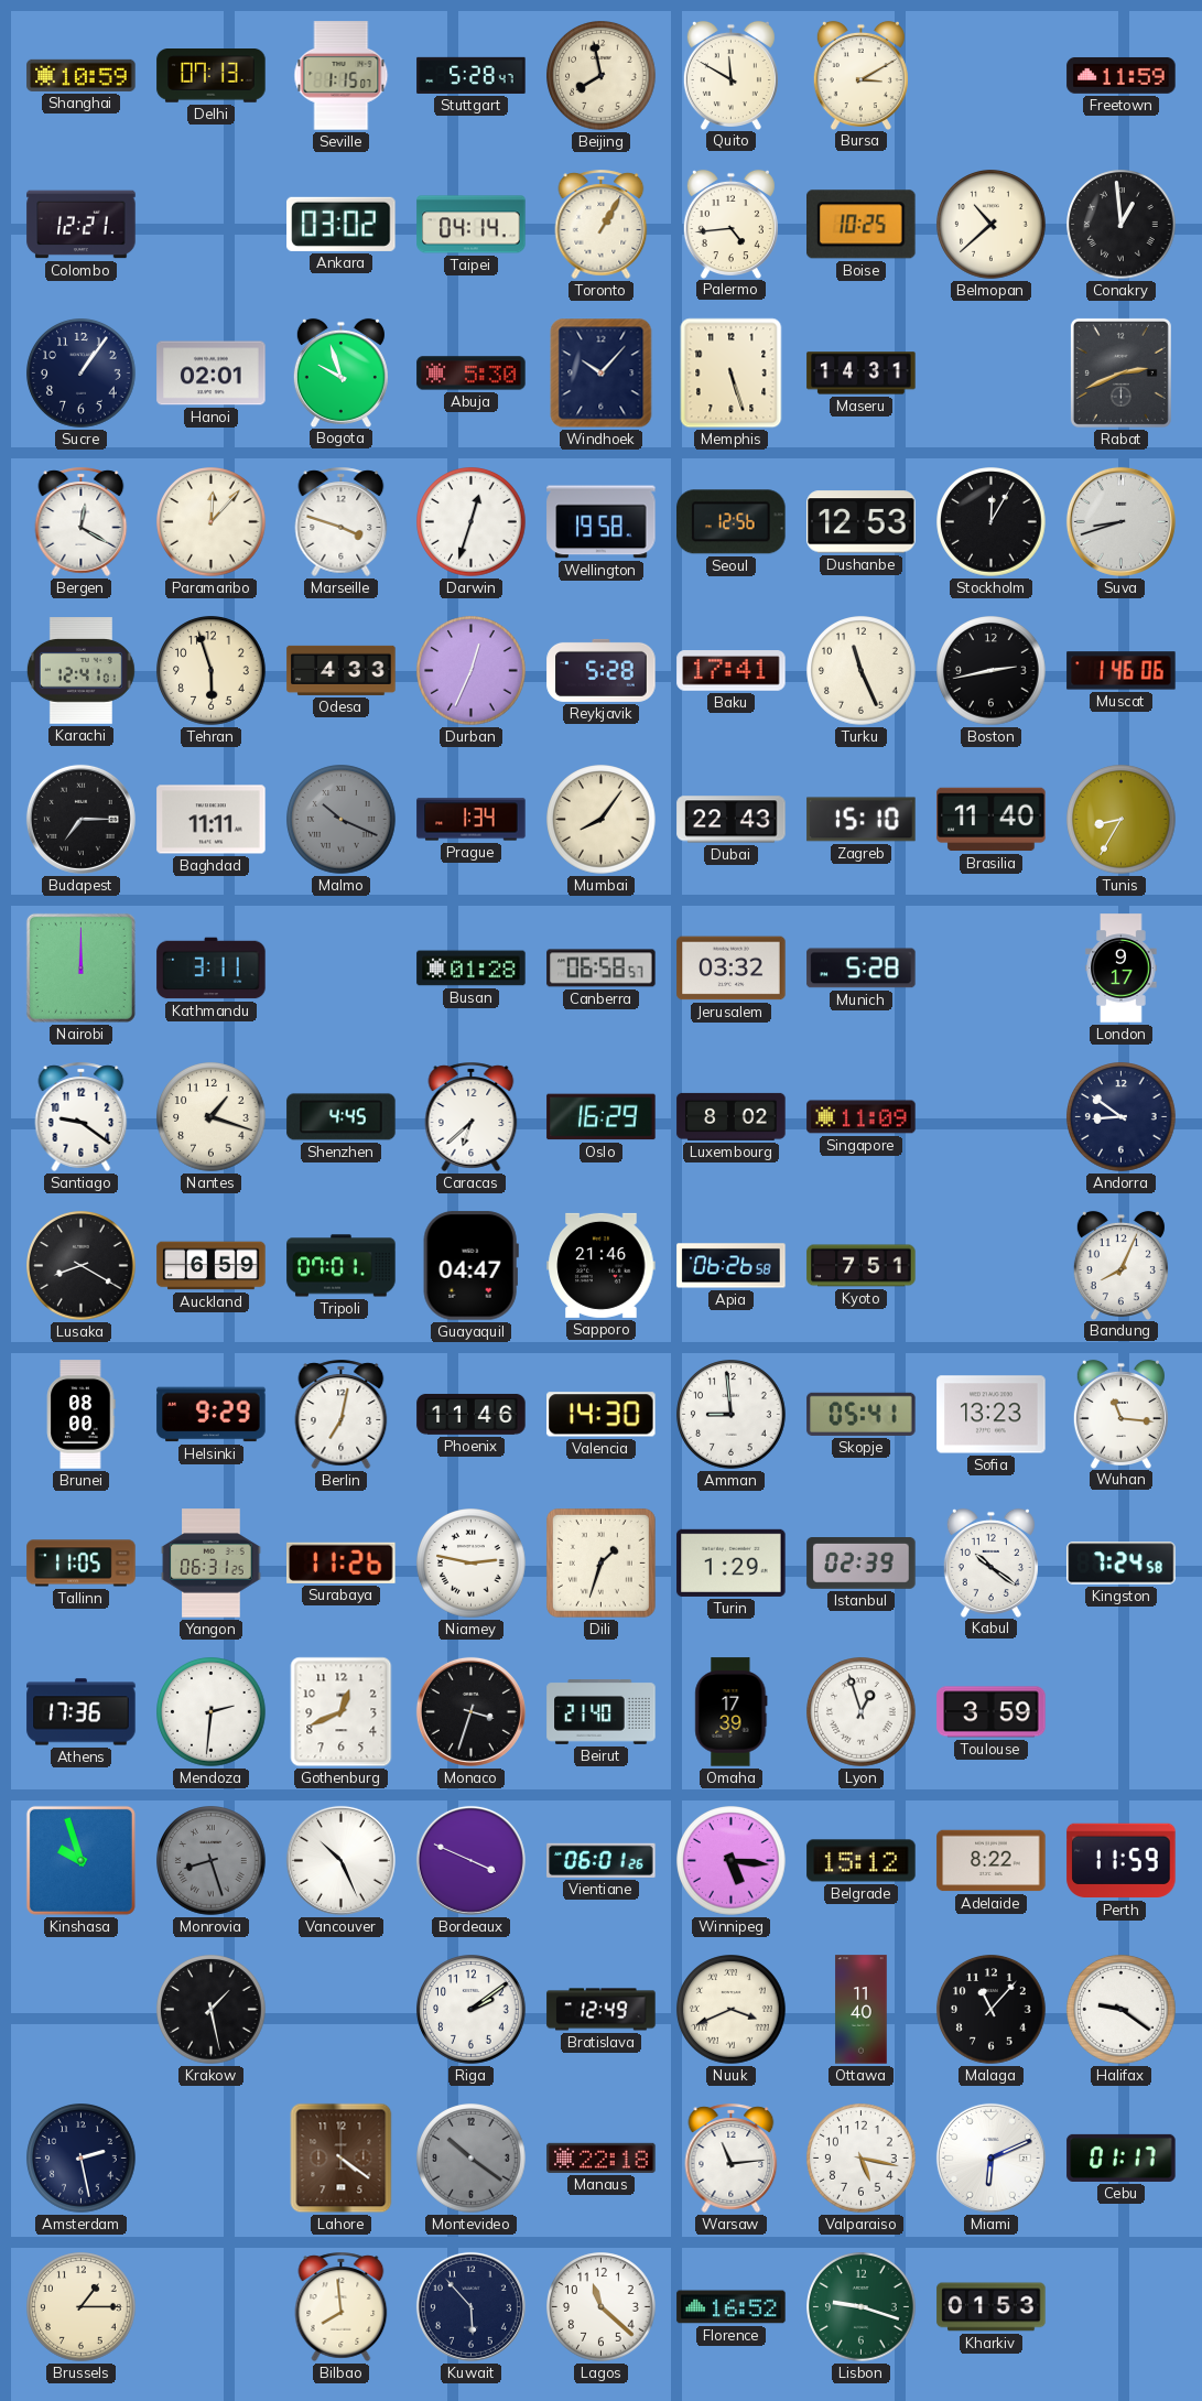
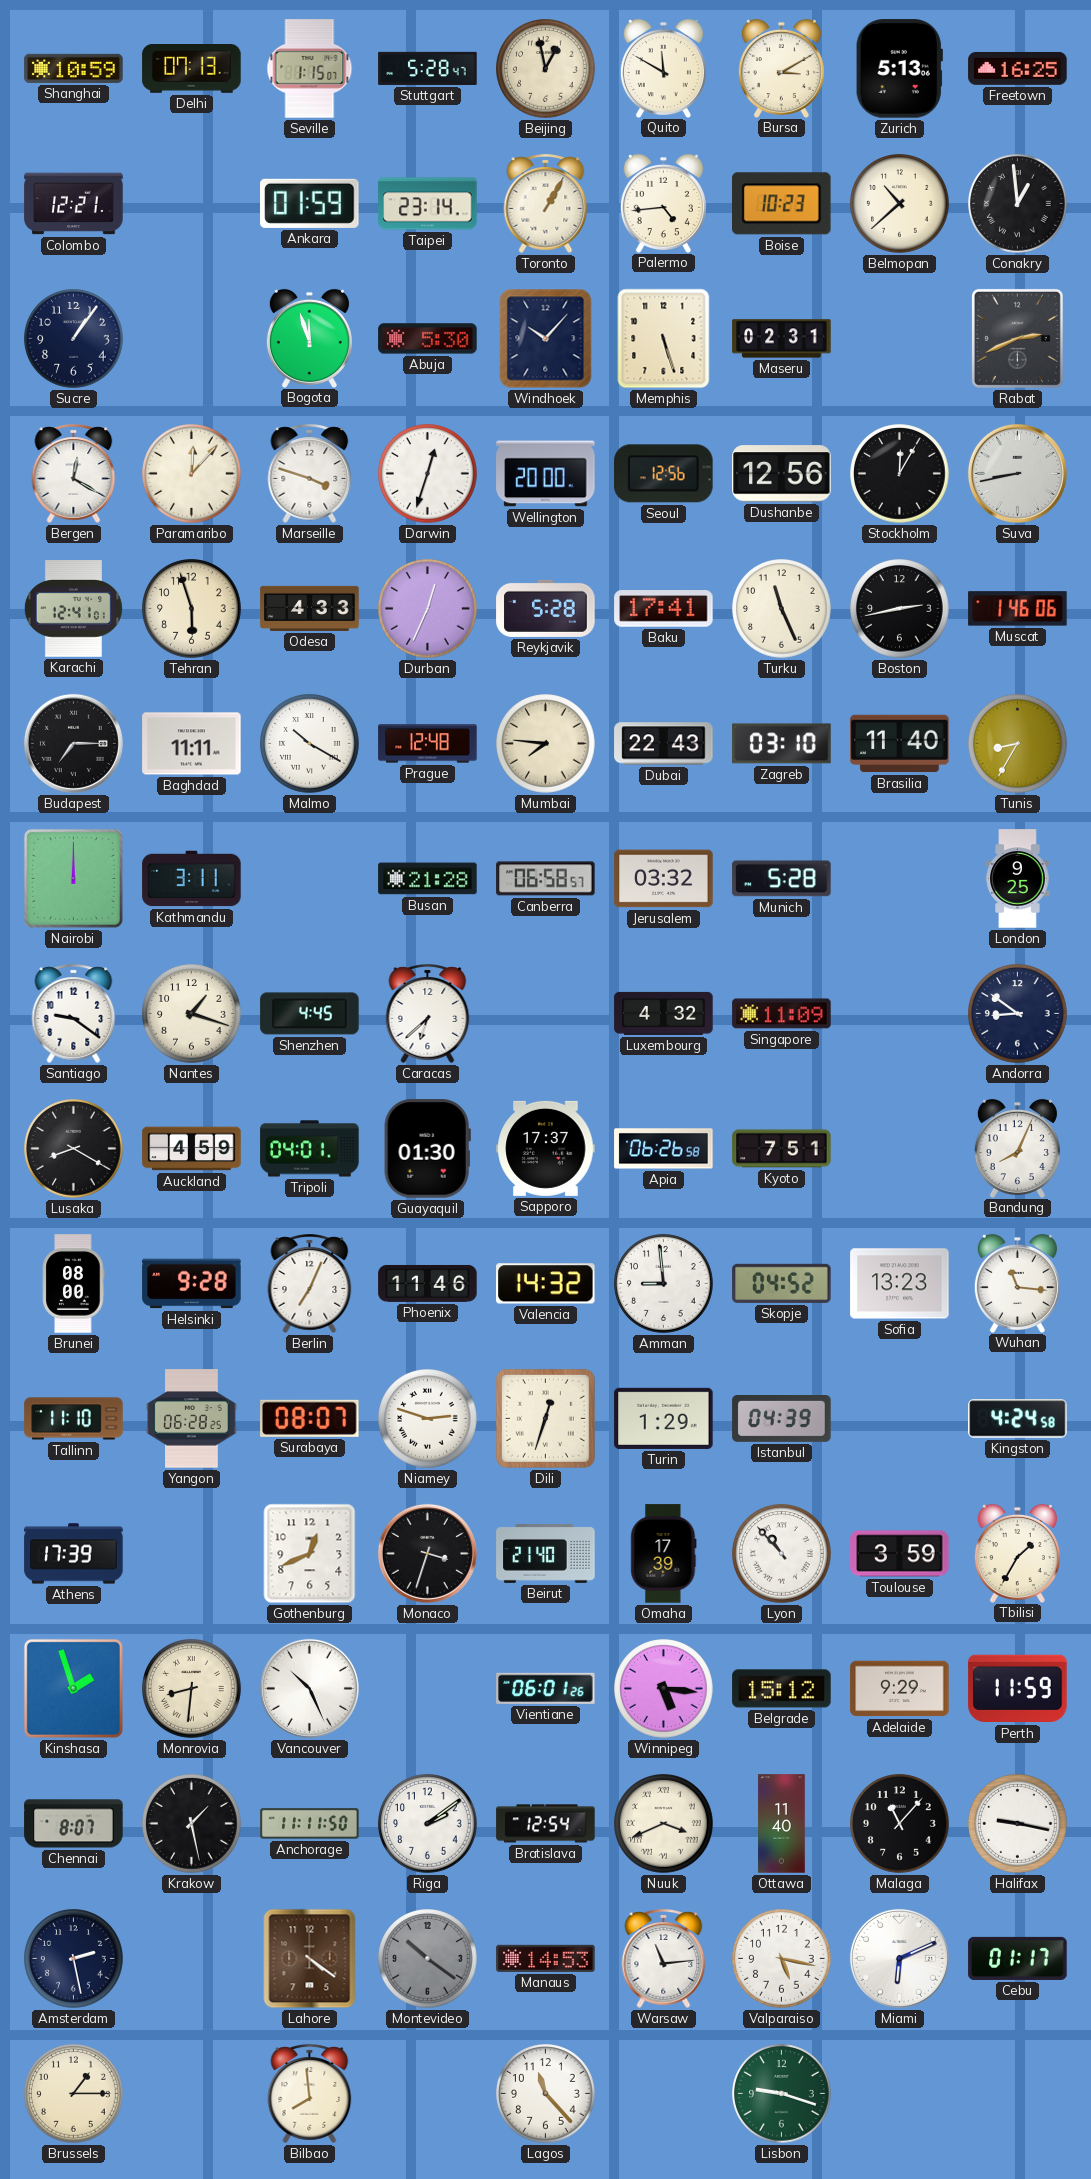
Beijing: 7:58 -> 12:58 (546, 69)
Zurich: none -> 5:13 (899, 69)
Freetown: 11:59 -> 16:25 (1018, 68)
Ankara: 03:02 -> 01:59 (310, 203)
Taipei: 04:14 -> 23:14 (428, 204)
Boise: 10:25 -> 10:23 (782, 204)
Hanoi: 02:01 -> none (212, 374)
Bogota: 9:57 -> 11:57 (309, 338)
Maseru: 14:31 -> 02:31 (782, 339)
Wellington: 19:58 -> 20:00 (546, 474)
Dushanbe: 12:53 -> 12:56 (782, 474)
Suva: 8:42 -> 8:43 (1017, 473)
Malmo: 10:19 -> 10:20 (310, 744)
Malmo dial: grey -> white (310, 744)
Prague: 1:34 -> 12:48 (428, 744)
Mumbai: 8:06 -> 7:46 (546, 744)
Zagreb: 15:10 -> 03:10 (782, 744)
Busan: 01:28 -> 21:28 (428, 879)
London: 9:17 -> 9:25 (1018, 879)
Oslo: 16:29 -> none (602, 1117)
Luxembourg: 8:02 -> 4:32 (664, 1013)
Auckland: 6:59 -> 4:59 (192, 1149)
Tripoli: 07:01 -> 04:01 (310, 1149)
Guayaquil: 04:47 -> 01:30 (427, 1149)
Sapporo: 21:46 -> 17:37 (546, 1148)
Helsinki: 9:29 -> 9:28 (192, 1284)
Berlin: 7:02 -> 7:04 (310, 1283)
Valencia: 14:30 -> 14:32 (546, 1284)
Skopje: 05:41 -> 04:52 (782, 1283)
Tallinn: 11:05 -> 11:10 (74, 1419)
Yangon: 06:31 -> 06:28 (192, 1419)
Surabaya: 11:26 -> 08:07 (310, 1418)
Niamey: 2:47 -> 2:48 (428, 1419)
Dili: 1:33 -> 12:33 (545, 1418)
Istanbul: 02:39 -> 04:39 (782, 1419)
Kabul: 10:21 -> none (990, 1562)
Kingston: 7:24 -> 4:24 (1018, 1419)
Athens: 17:36 -> 17:39 (74, 1554)
Mendoza: 2:31 -> none (212, 1712)
Lyon: 12:57 -> 10:53 (782, 1554)
Tbilisi: none -> 1:35 (1017, 1553)
Kinshasa: 9:57 -> 1:57 (73, 1688)
Monrovia: 8:27 -> 8:31 (192, 1689)
Monrovia dial: grey -> cream (192, 1689)
Bordeaux: 3:49 -> none (470, 1860)
Adelaide: 8:22 -> 9:29 (900, 1689)
Chennai: none -> 8:07 (74, 1824)
Anchorage: none -> 11:11 (310, 1824)
Bratislava: 12:49 -> 12:54 (546, 1824)
Halifax: 9:21 -> 9:17 (1018, 1824)
Manaus: 22:18 -> 14:53 (546, 1958)
Kuwait: 5:53 -> none (470, 2306)
Lagos: 11:22 -> 11:23 (546, 2094)
Florence: 16:52 -> none (732, 2307)
Kharkiv: 01:53 -> none (992, 2307)
